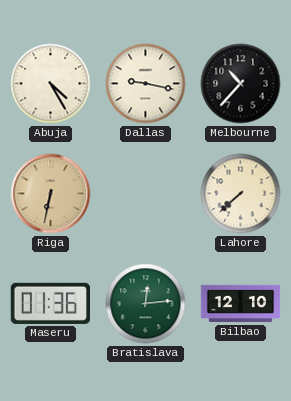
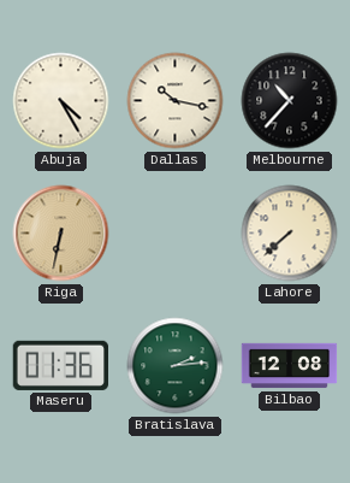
Dallas: 9:17 -> 10:17 (176, 101)
Bratislava: 12:14 -> 2:14 (176, 366)
Bilbao: 12:10 -> 12:08 (290, 366)
